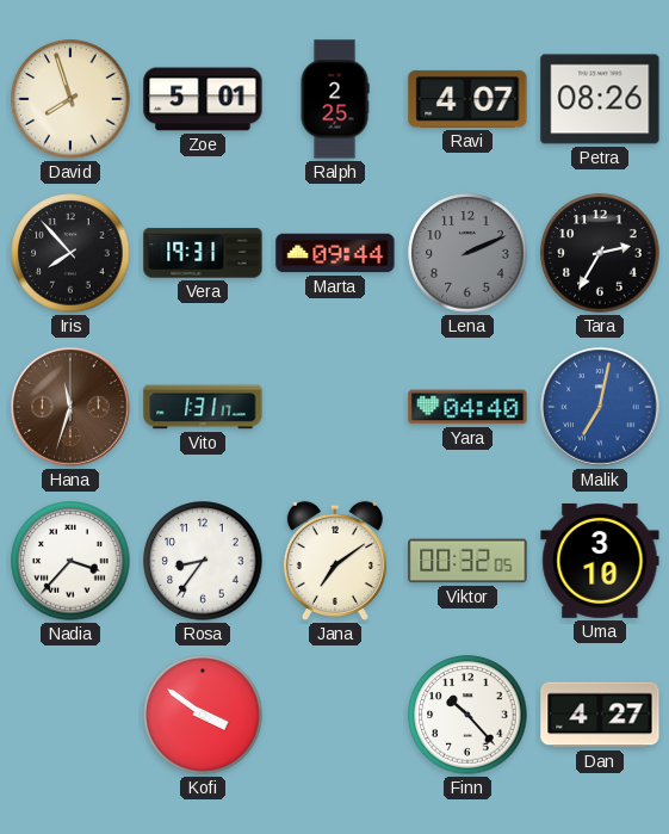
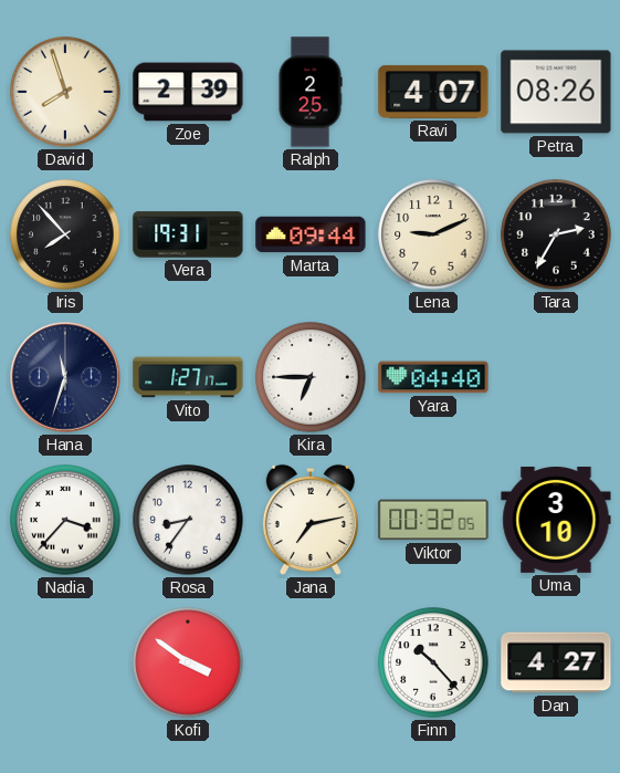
Zoe: 5:01 -> 2:39 (188, 92)
Lena: 2:11 -> 9:11 (433, 234)
Lena dial: grey -> cream (433, 234)
Hana dial: brown -> navy (65, 377)
Vito: 1:31 -> 1:27 (188, 377)
Kira: none -> 6:45 (311, 377)
Malik: 7:02 -> none (600, 407)
Jana: 7:09 -> 7:13 (311, 520)
